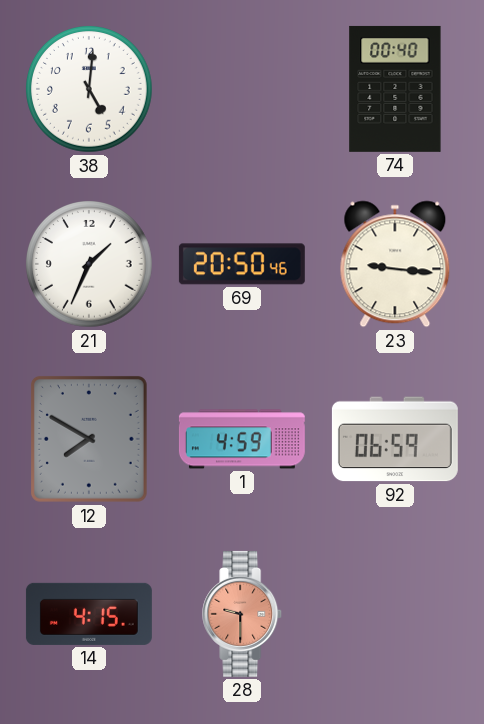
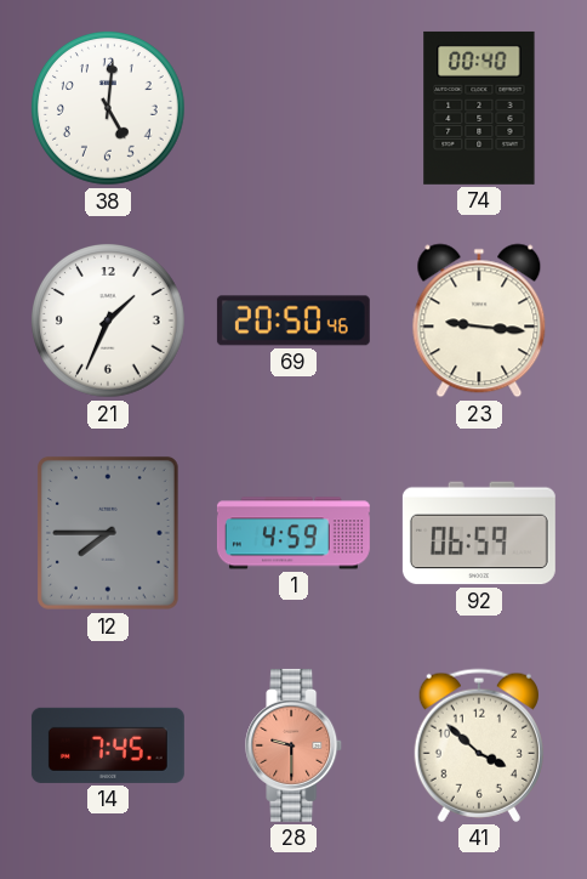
12: 7:50 -> 7:45 (108, 533)
14: 4:15 -> 7:45 (108, 745)
41: none -> 3:52 (479, 745)
